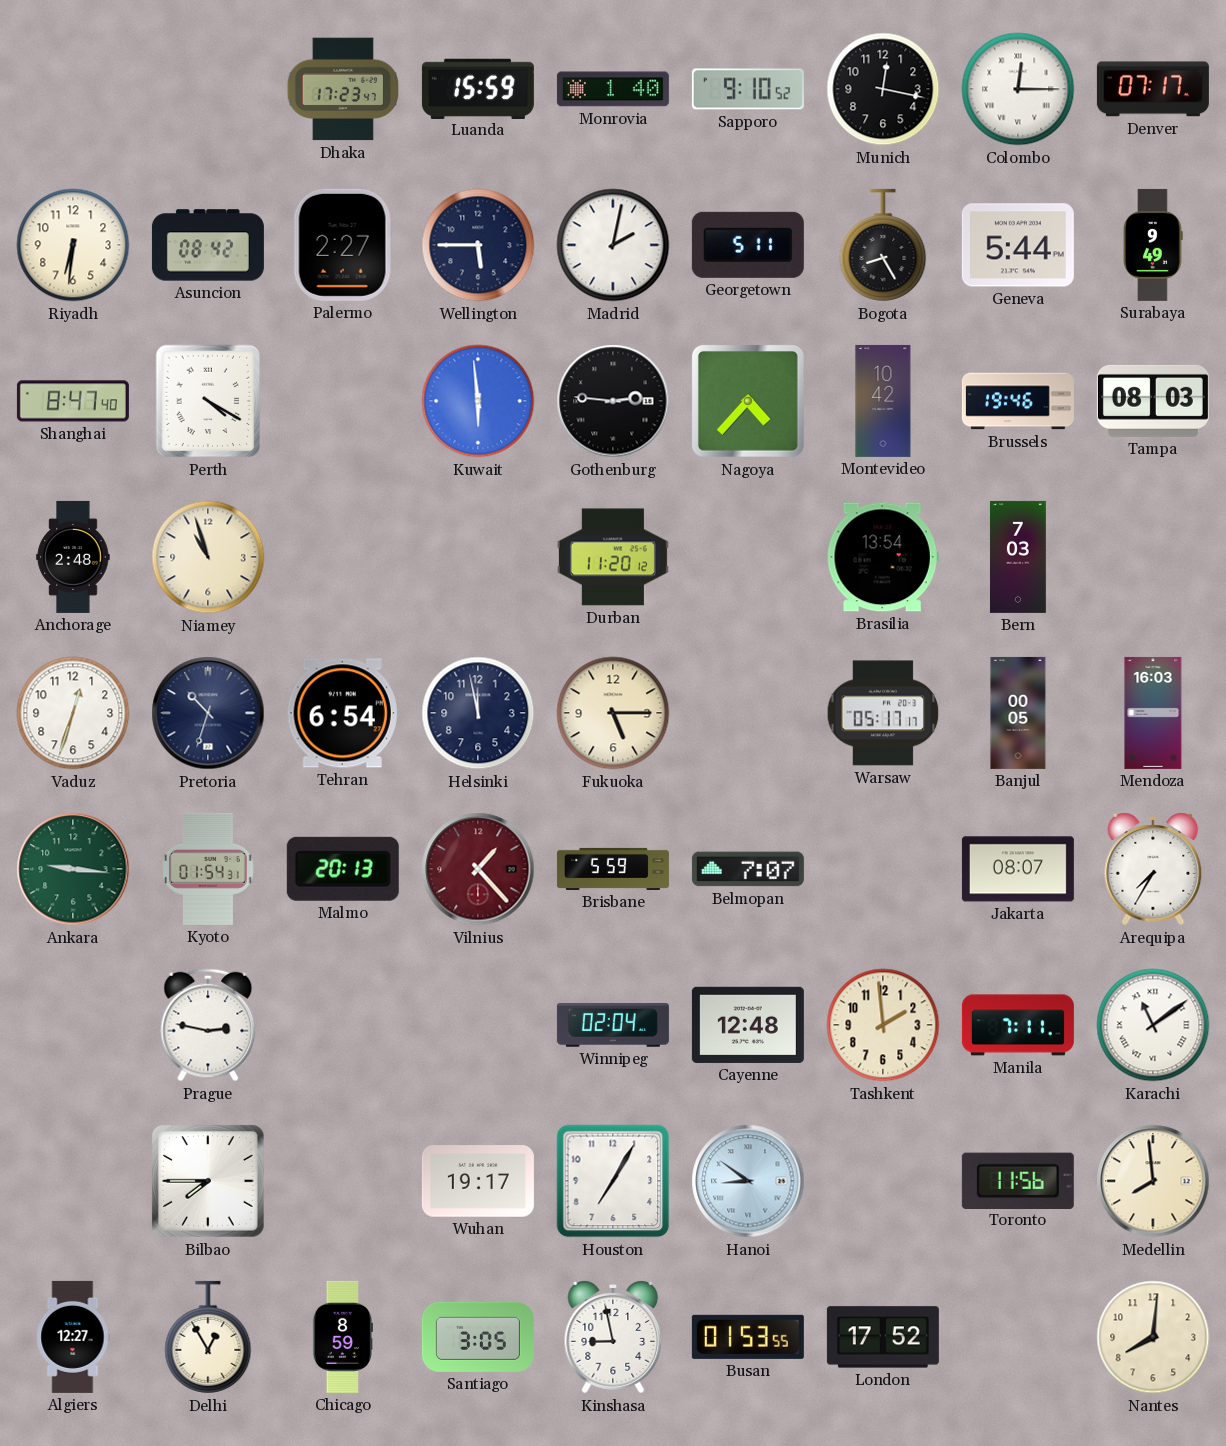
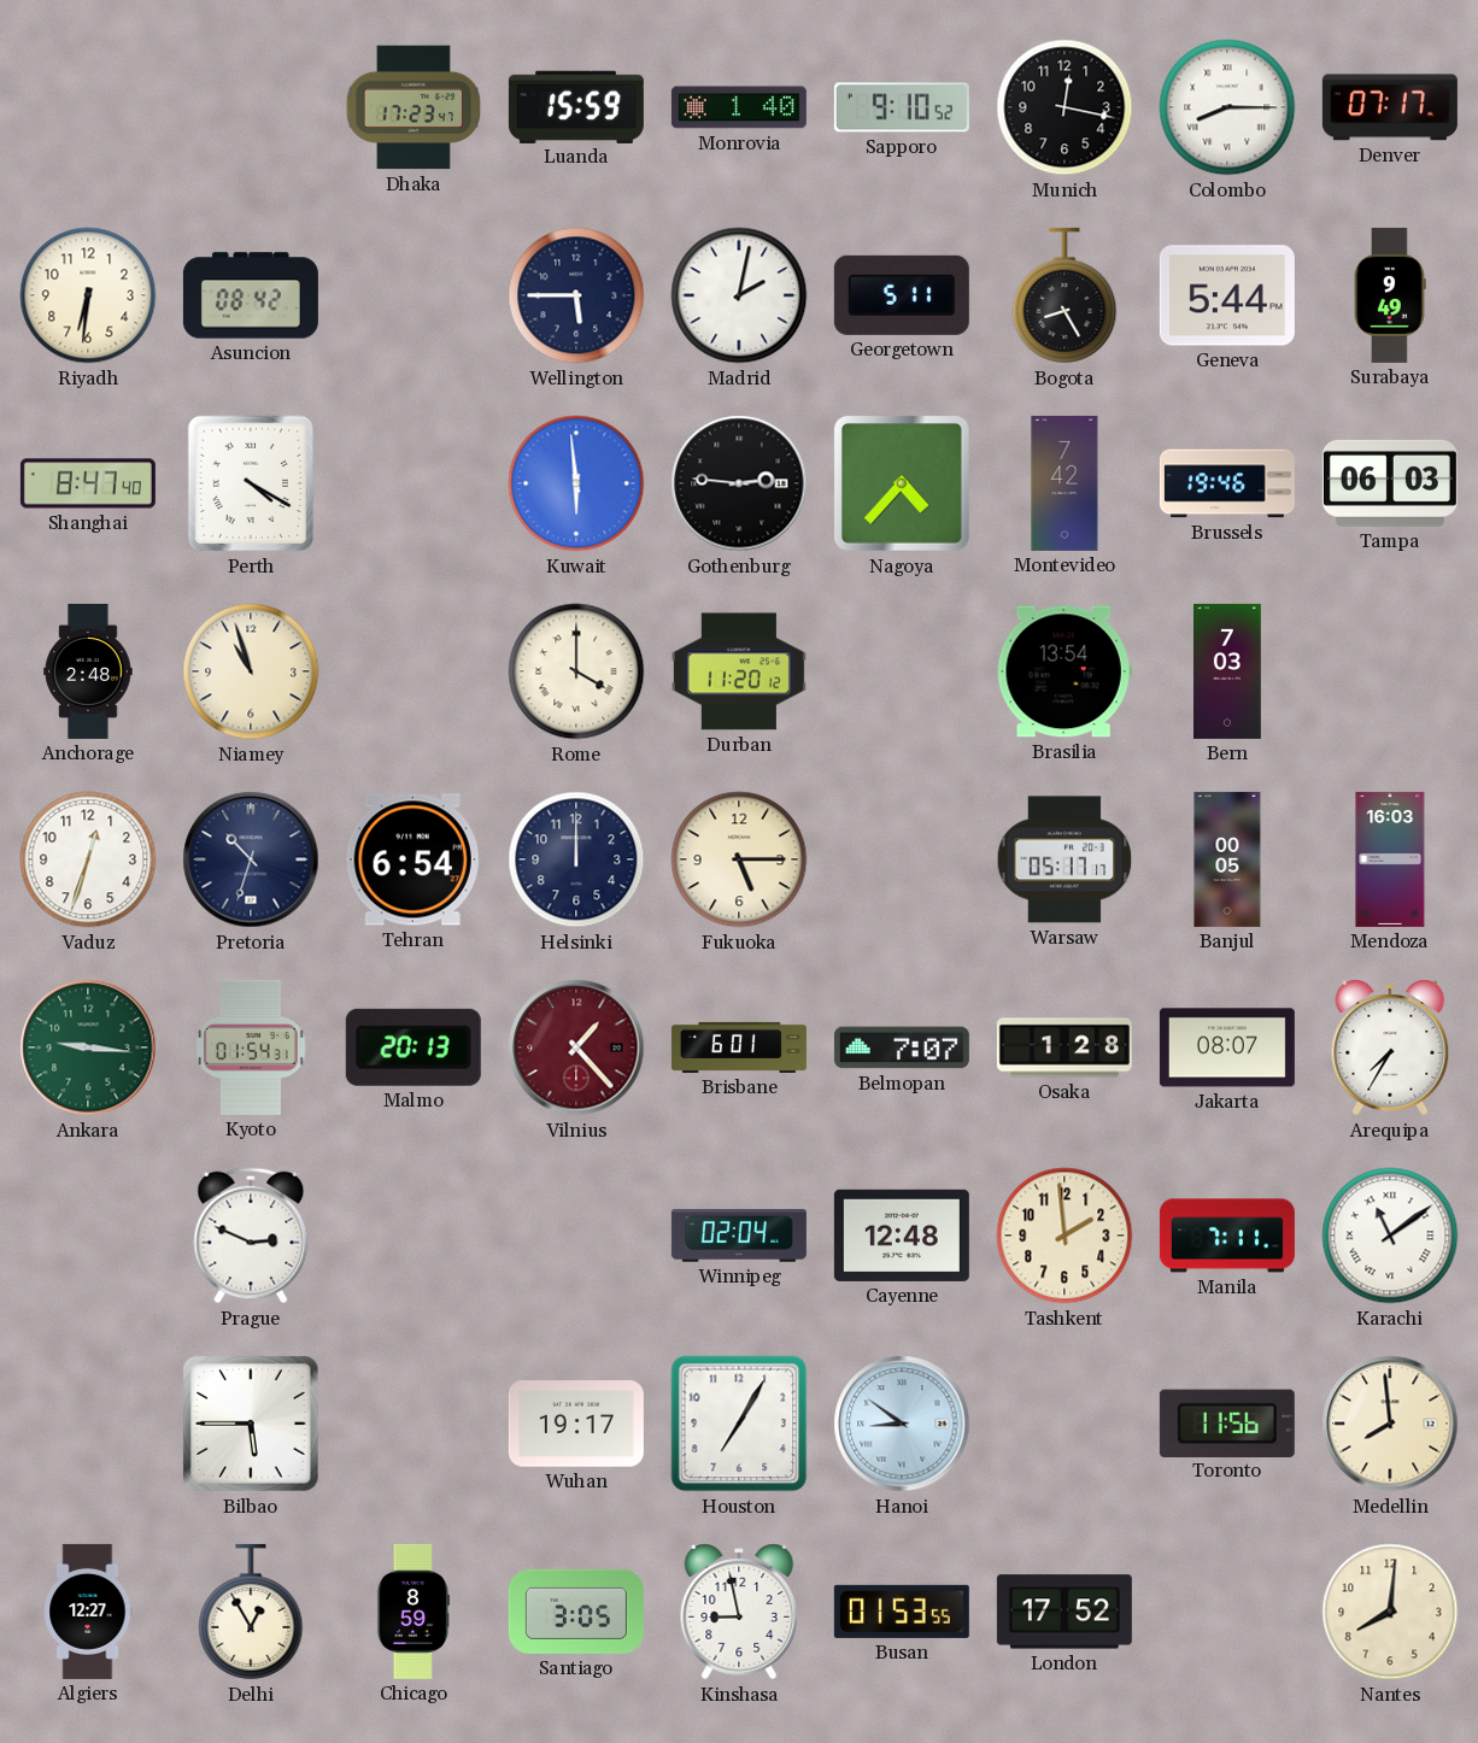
Colombo: 12:15 -> 8:15 (1227, 107)
Palermo: 2:27 -> none (343, 245)
Montevideo: 10:42 -> 7:42 (1064, 483)
Tampa: 08:03 -> 06:03 (1390, 483)
Rome: none -> 4:00 (576, 671)
Helsinki: 11:58 -> 12:00 (576, 859)
Brisbane: 5:59 -> 6:01 (739, 1047)
Osaka: none -> 1:28 (1064, 1047)
Prague: 2:47 -> 2:49 (251, 1236)
Bilbao: 7:45 -> 5:45 (251, 1424)
